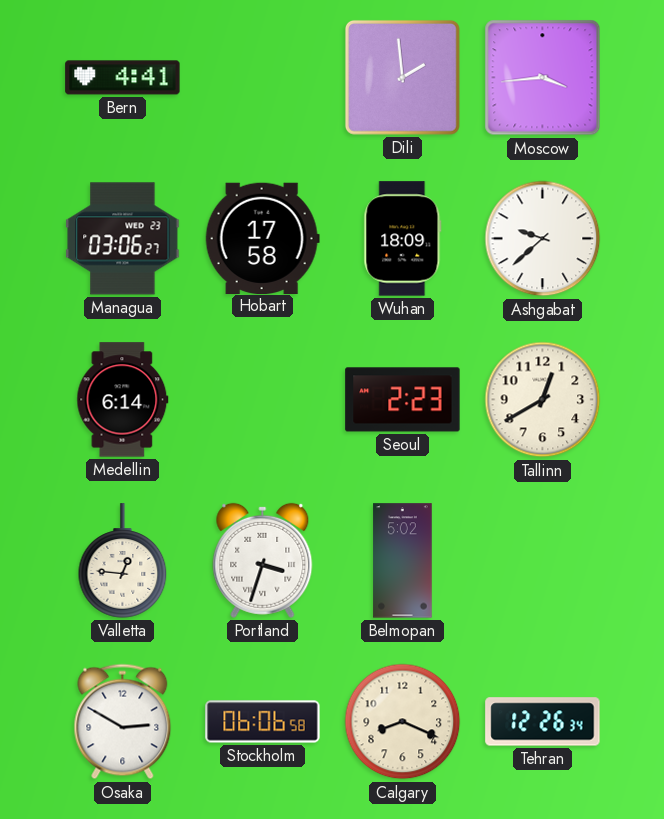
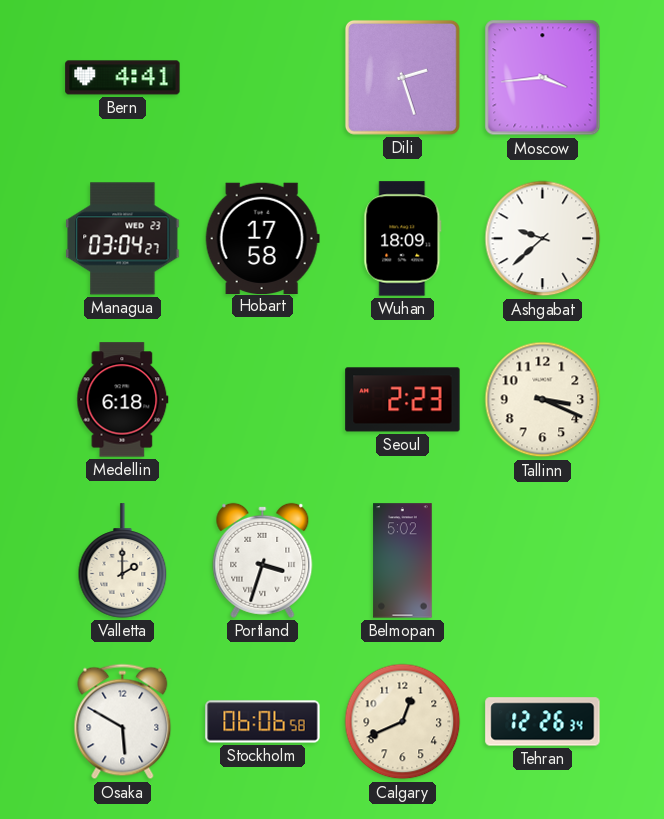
Dili: 1:59 -> 2:27 (402, 77)
Managua: 03:06 -> 03:04 (123, 239)
Medellin: 6:14 -> 6:18 (123, 400)
Tallinn: 12:40 -> 3:19 (543, 400)
Valletta: 12:46 -> 2:00 (123, 561)
Osaka: 2:50 -> 5:50 (123, 722)
Calgary: 8:19 -> 12:41 (403, 722)
